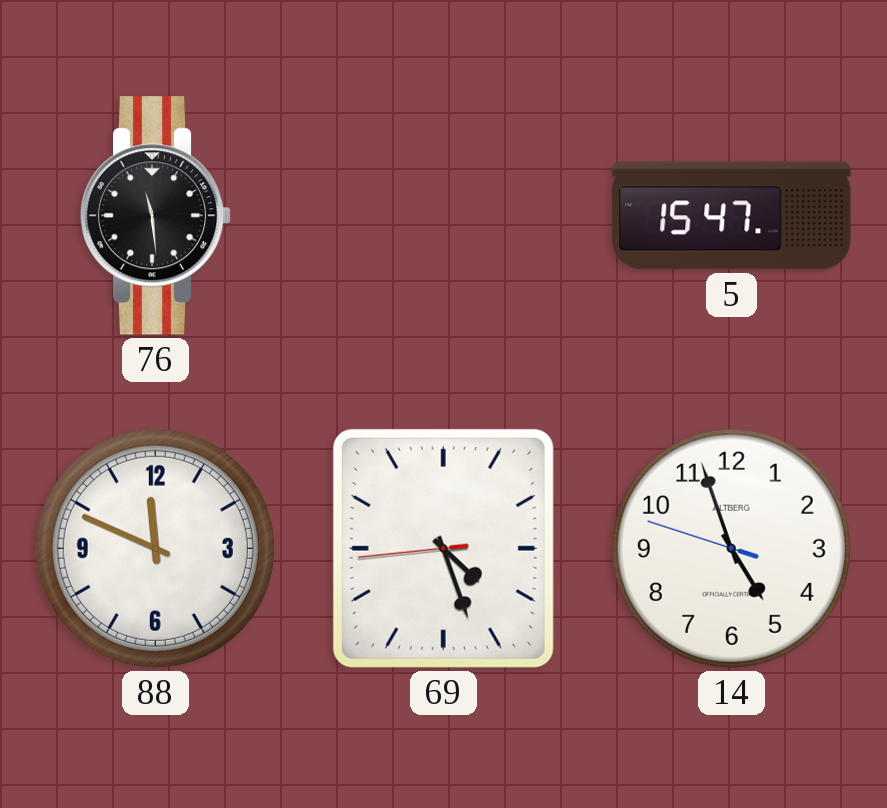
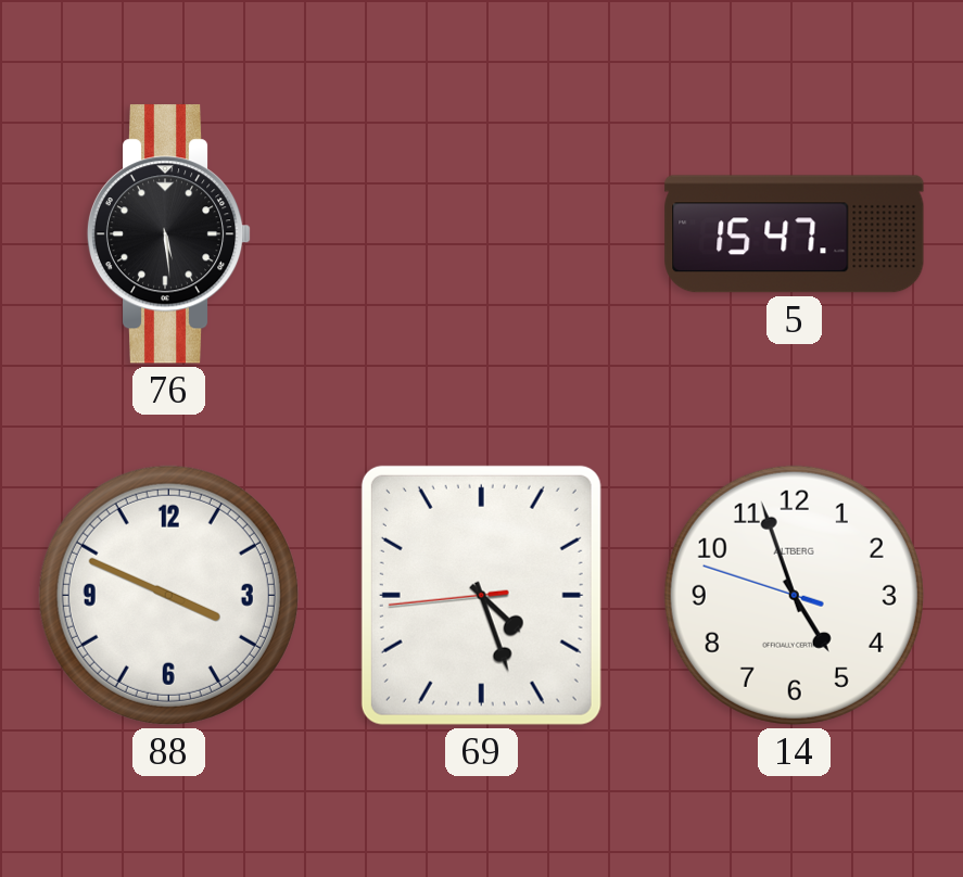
76: 11:29 -> 5:29 (169, 234)
88: 11:49 -> 3:49 (168, 595)
